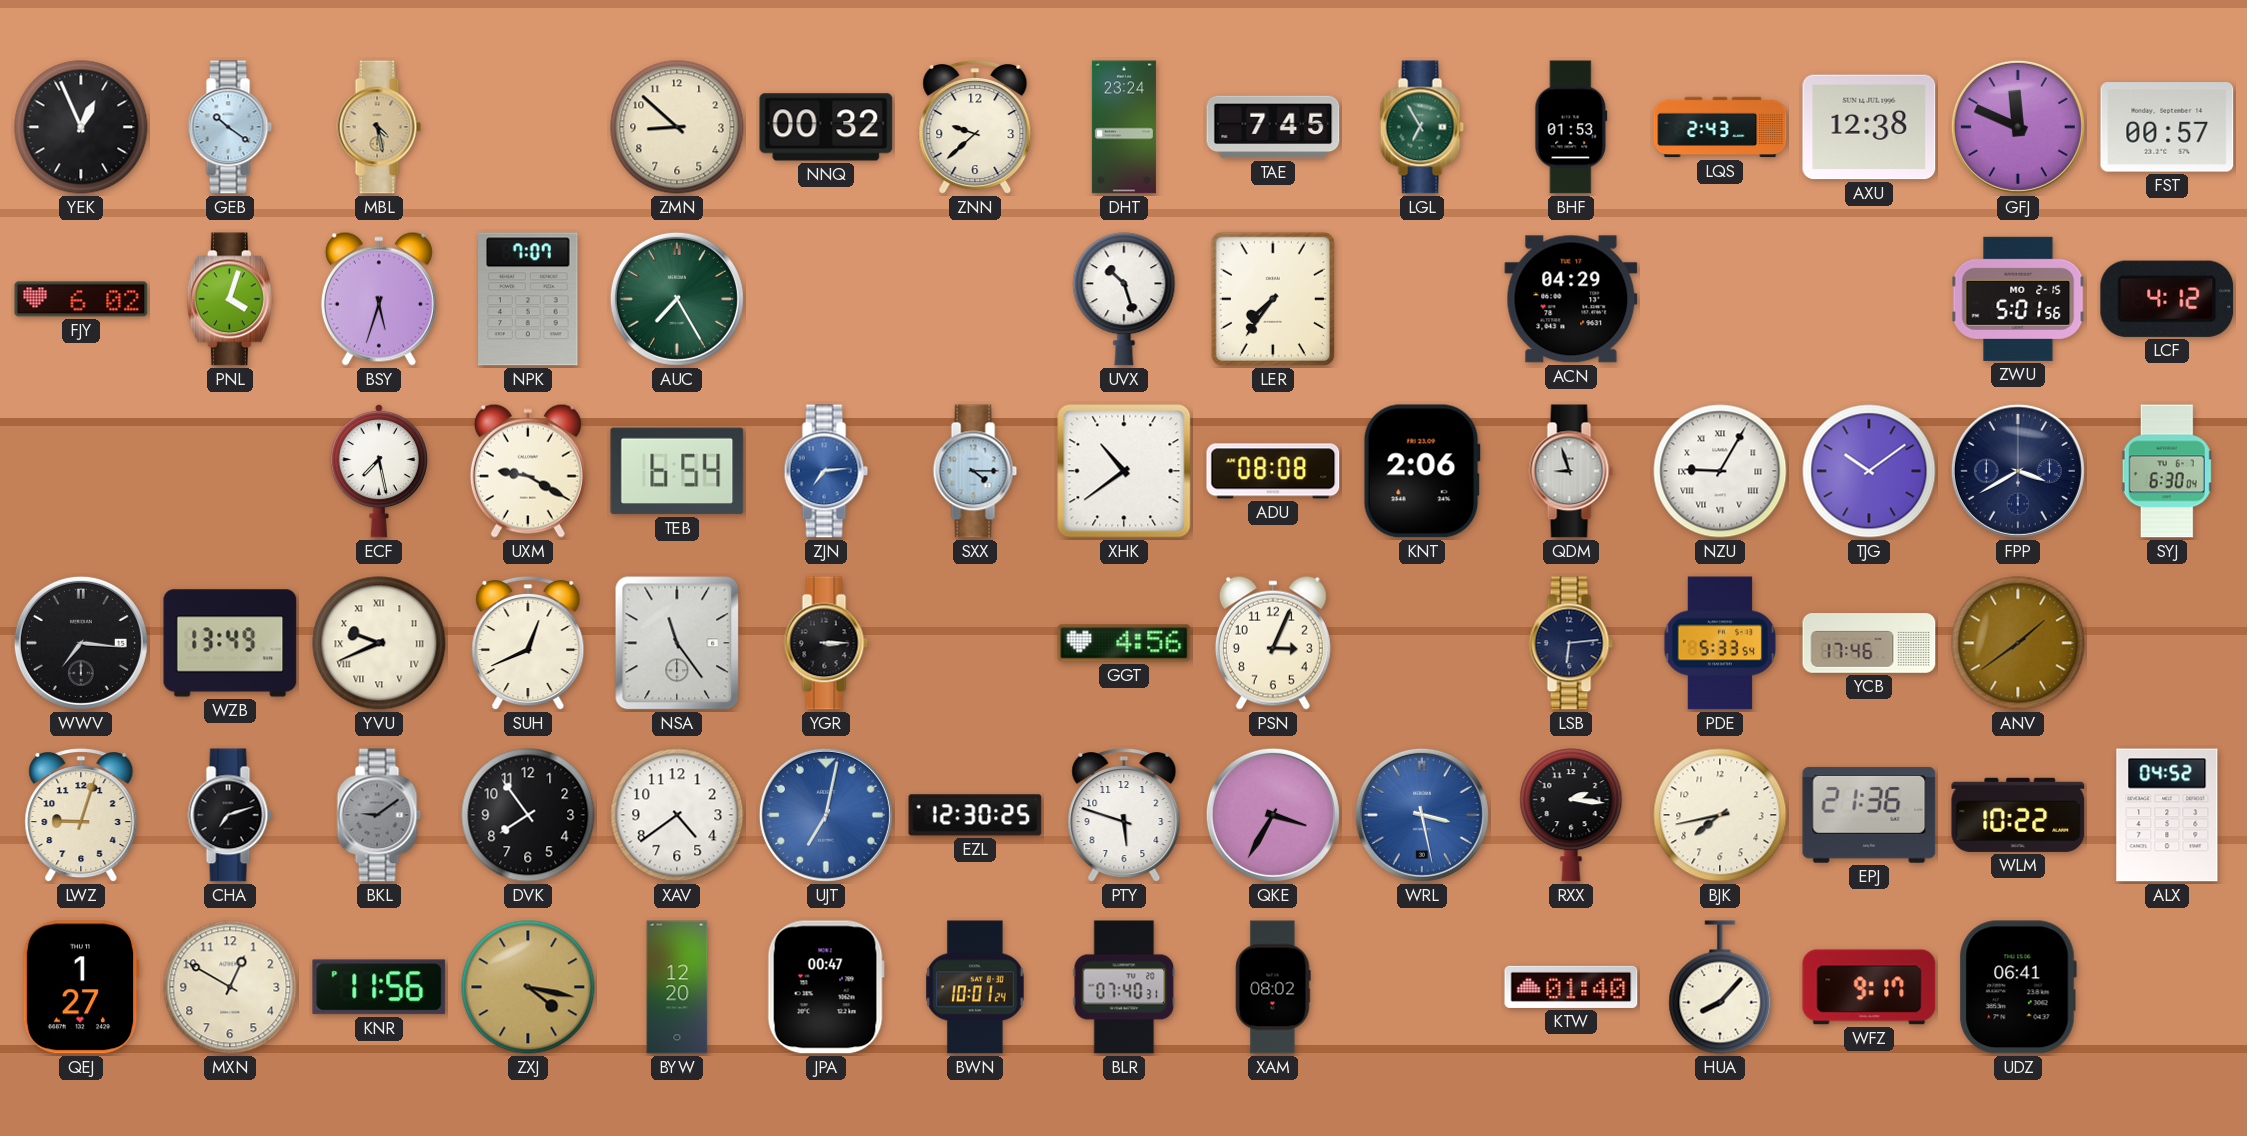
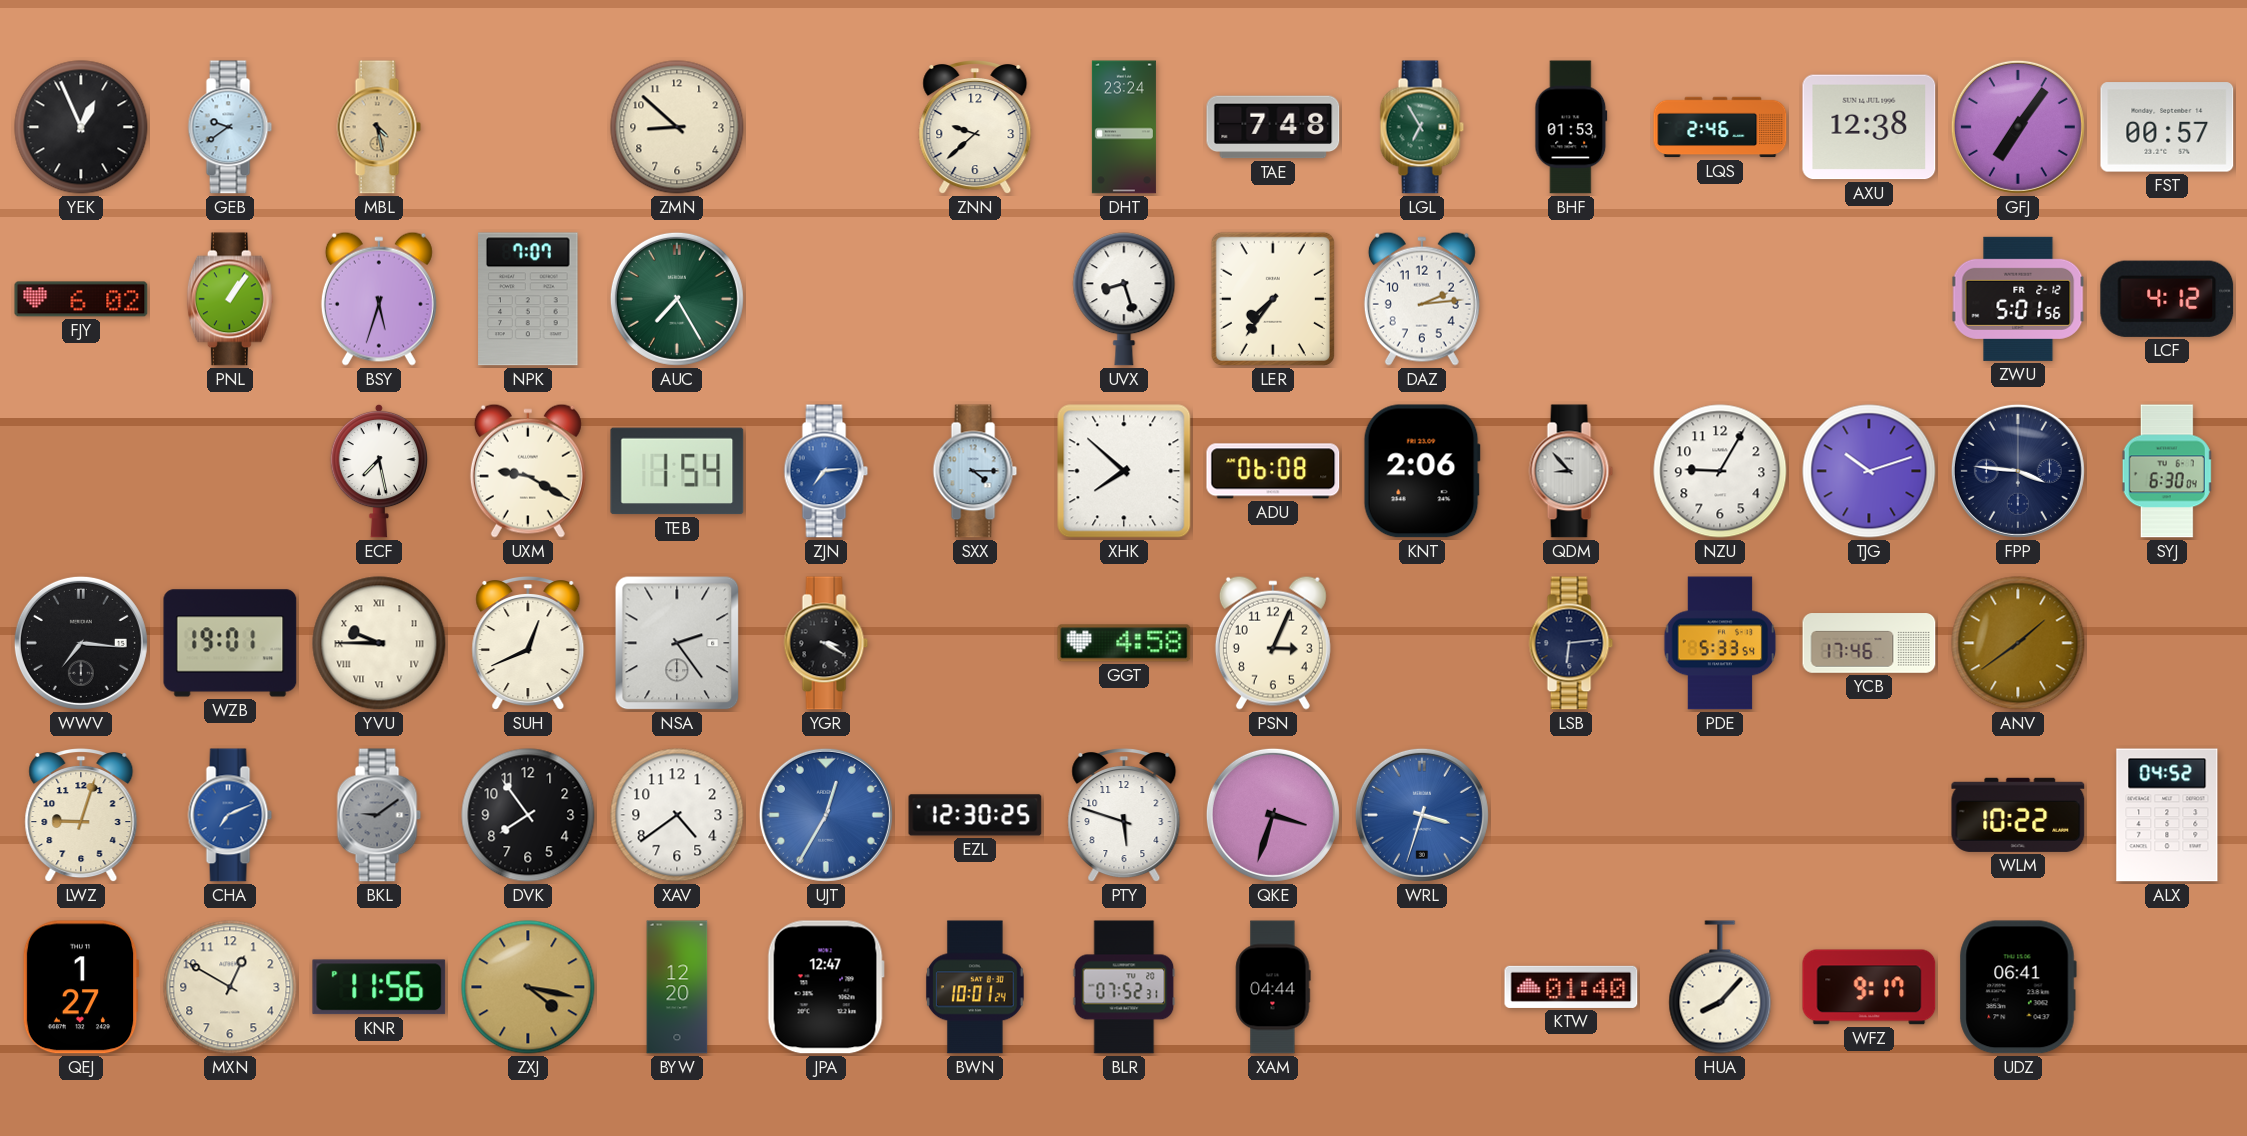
GEB: 10:21 -> 9:39 (230, 127)
NNQ: 00:32 -> none (826, 127)
TAE: 7:45 -> 7:48 (1273, 127)
LQS: 2:43 -> 2:46 (1720, 127)
GFJ: 11:49 -> 7:06 (2018, 127)
PNL: 4:03 -> 1:06 (230, 299)
UVX: 10:27 -> 8:27 (1124, 299)
DAZ: none -> 2:14 (1422, 299)
ACN: 04:29 -> none (1571, 299)
ZWU date: MO 2-15 -> FR 2-12 (2018, 299)
TEB: 6:54 -> 1:54 (677, 471)
XHK: 10:39 -> 7:52 (1124, 471)
ADU: 08:08 -> 06:08 (1273, 471)
QDM: 8:57 -> 8:53 (1571, 471)
NZU numerals: Roman -> Arabic (1720, 471)
TJG: 10:09 -> 10:12 (1869, 471)
FPP: 3:40 -> 3:46 (2018, 471)
WZB: 13:49 -> 19:01 (230, 643)
YVU: 9:41 -> 9:45 (379, 643)
NSA: 11:24 -> 2:24 (677, 643)
YGR: 3:15 -> 3:20 (826, 643)
GGT: 4:56 -> 4:58 (1124, 643)
CHA: 7:12 -> 7:11 (230, 815)
CHA dial: black -> blue (230, 815)
UJT: 7:02 -> 12:35 (826, 815)
QKE: 3:35 -> 3:33 (1273, 815)
WRL: 3:28 -> 3:33 (1422, 815)
RXX: 2:16 -> none (1571, 815)
BJK: 7:43 -> none (1720, 815)
EPJ: 21:36 -> none (1869, 815)
JPA: 00:47 -> 12:47 (826, 987)
BLR: 07:40 -> 07:52 (1124, 987)
XAM: 08:02 -> 04:44 (1273, 987)
